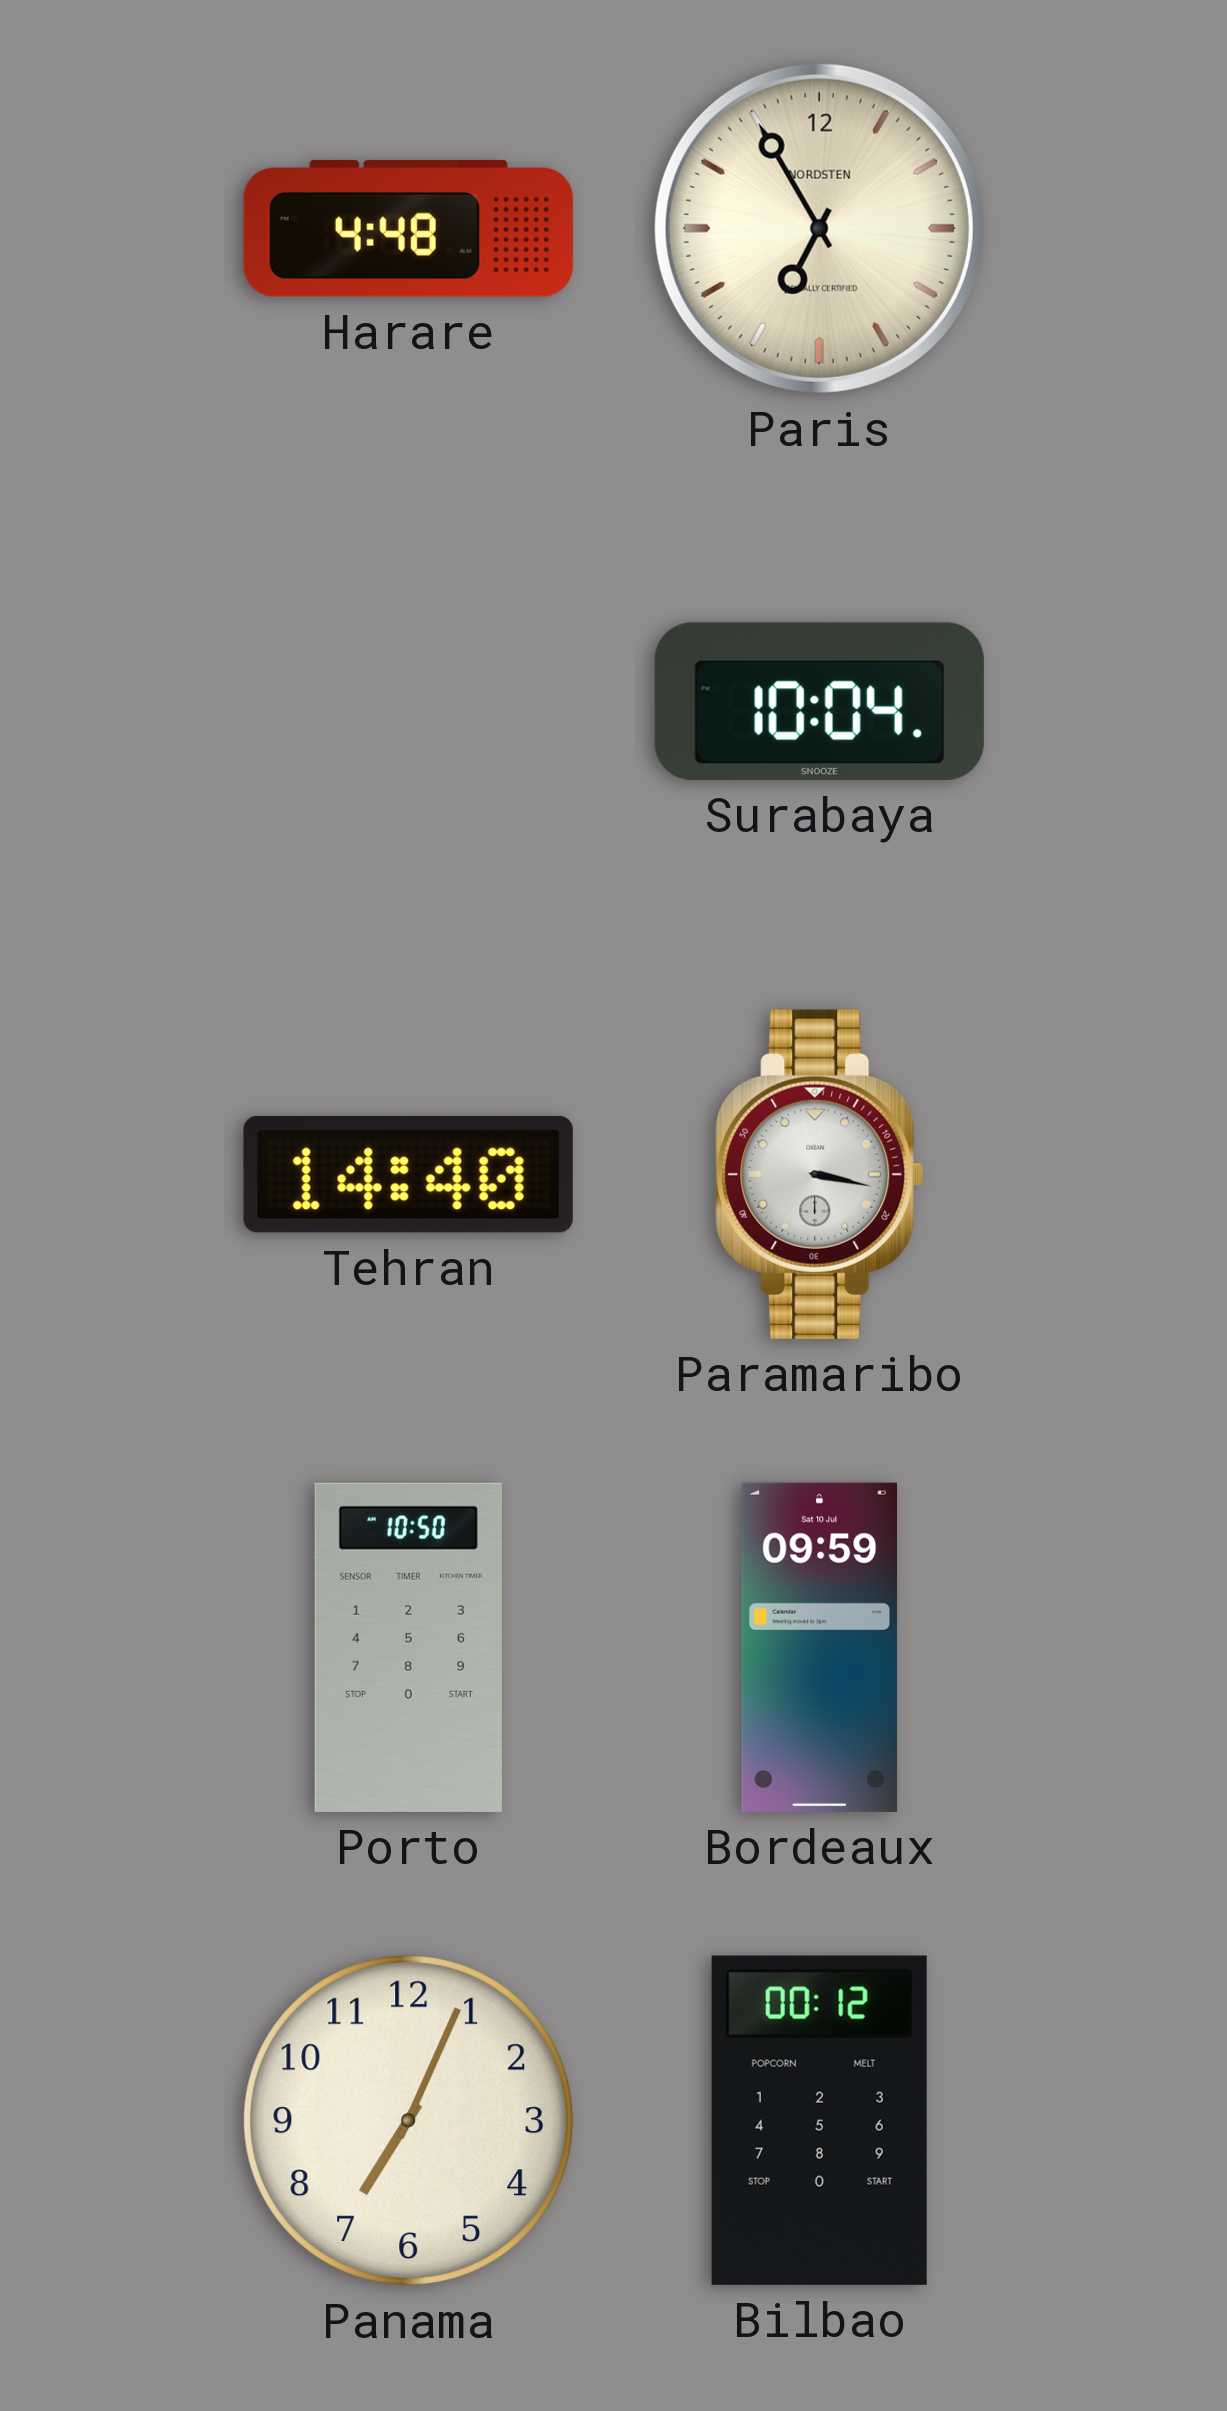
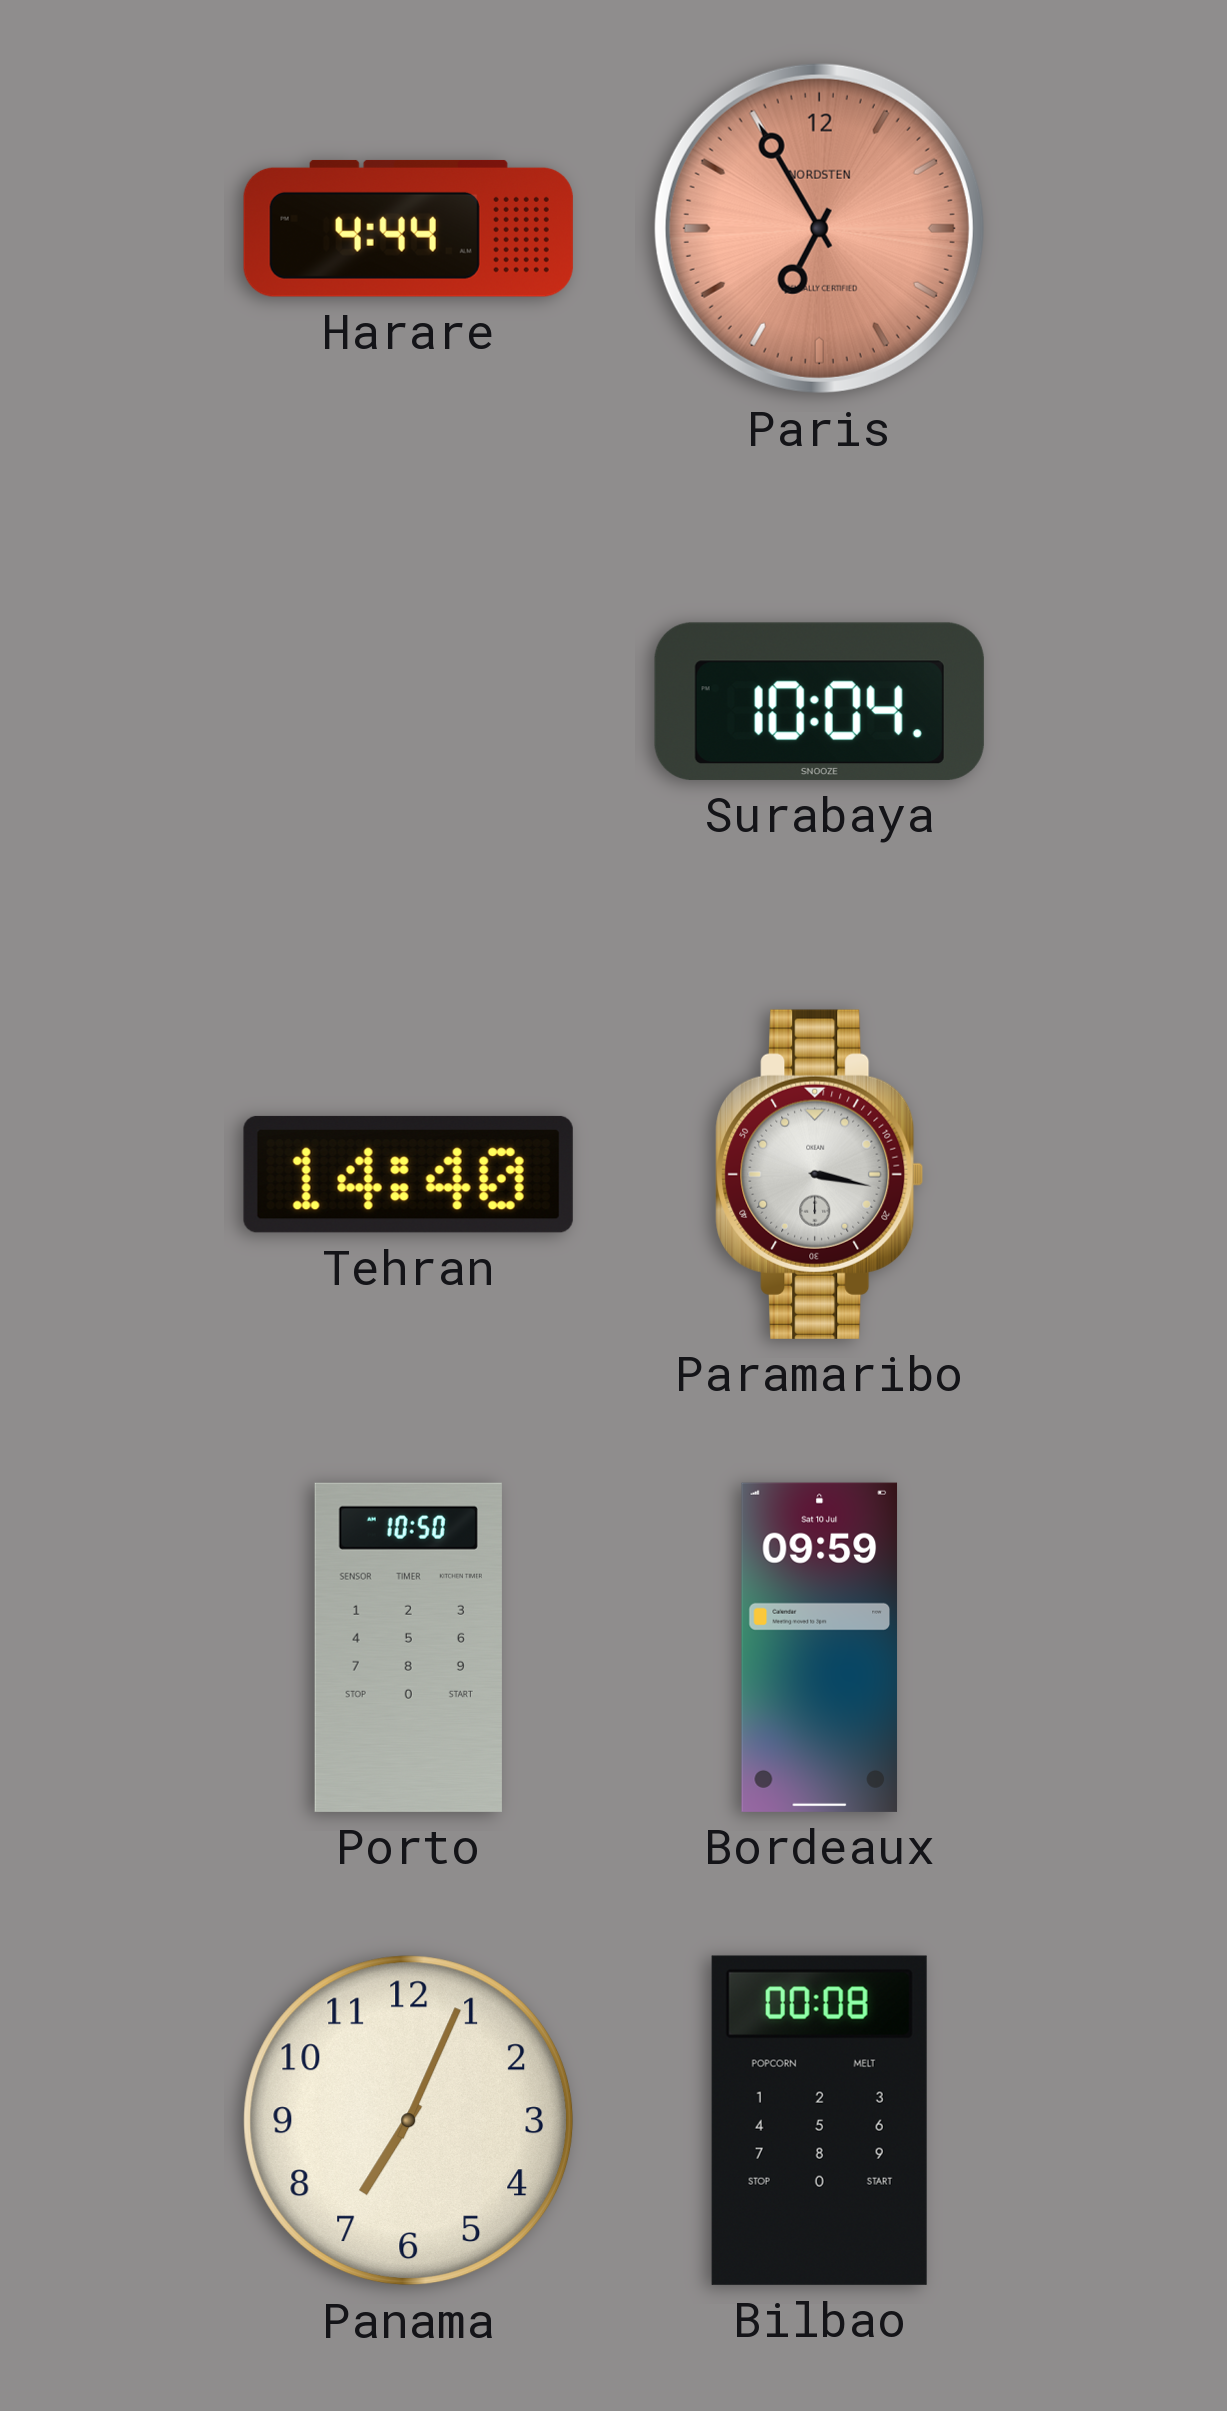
Harare: 4:48 -> 4:44 (408, 228)
Paris dial: cream -> salmon (819, 228)
Bilbao: 00:12 -> 00:08 (819, 2120)
